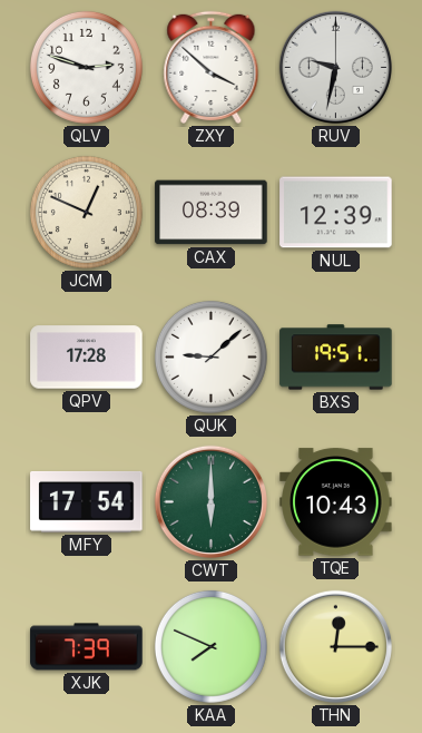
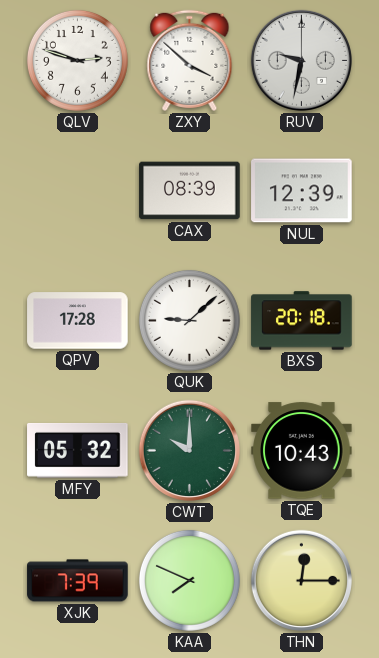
JCM: 12:49 -> none (86, 212)
BXS: 19:51 -> 20:18 (302, 321)
MFY: 17:54 -> 05:32 (78, 451)
CWT: 6:00 -> 10:00 (189, 450)
